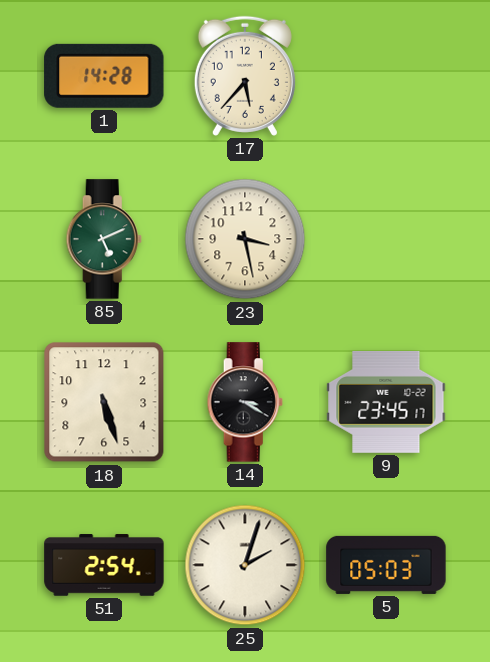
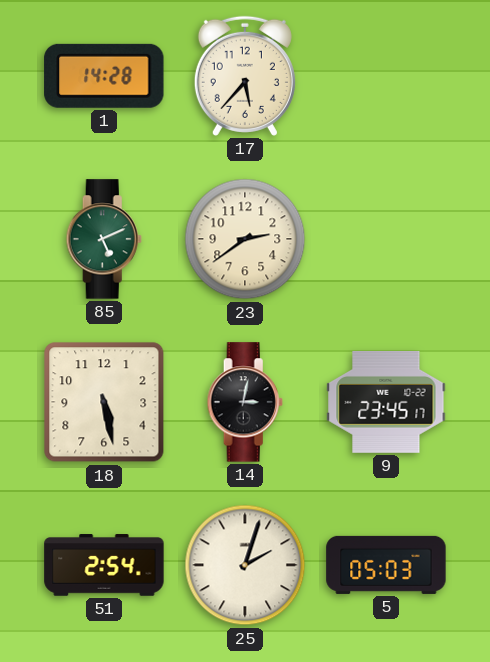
23: 3:28 -> 2:39 (245, 239)
18: 5:27 -> 5:28 (104, 402)
14: 3:20 -> 3:02 (245, 402)
